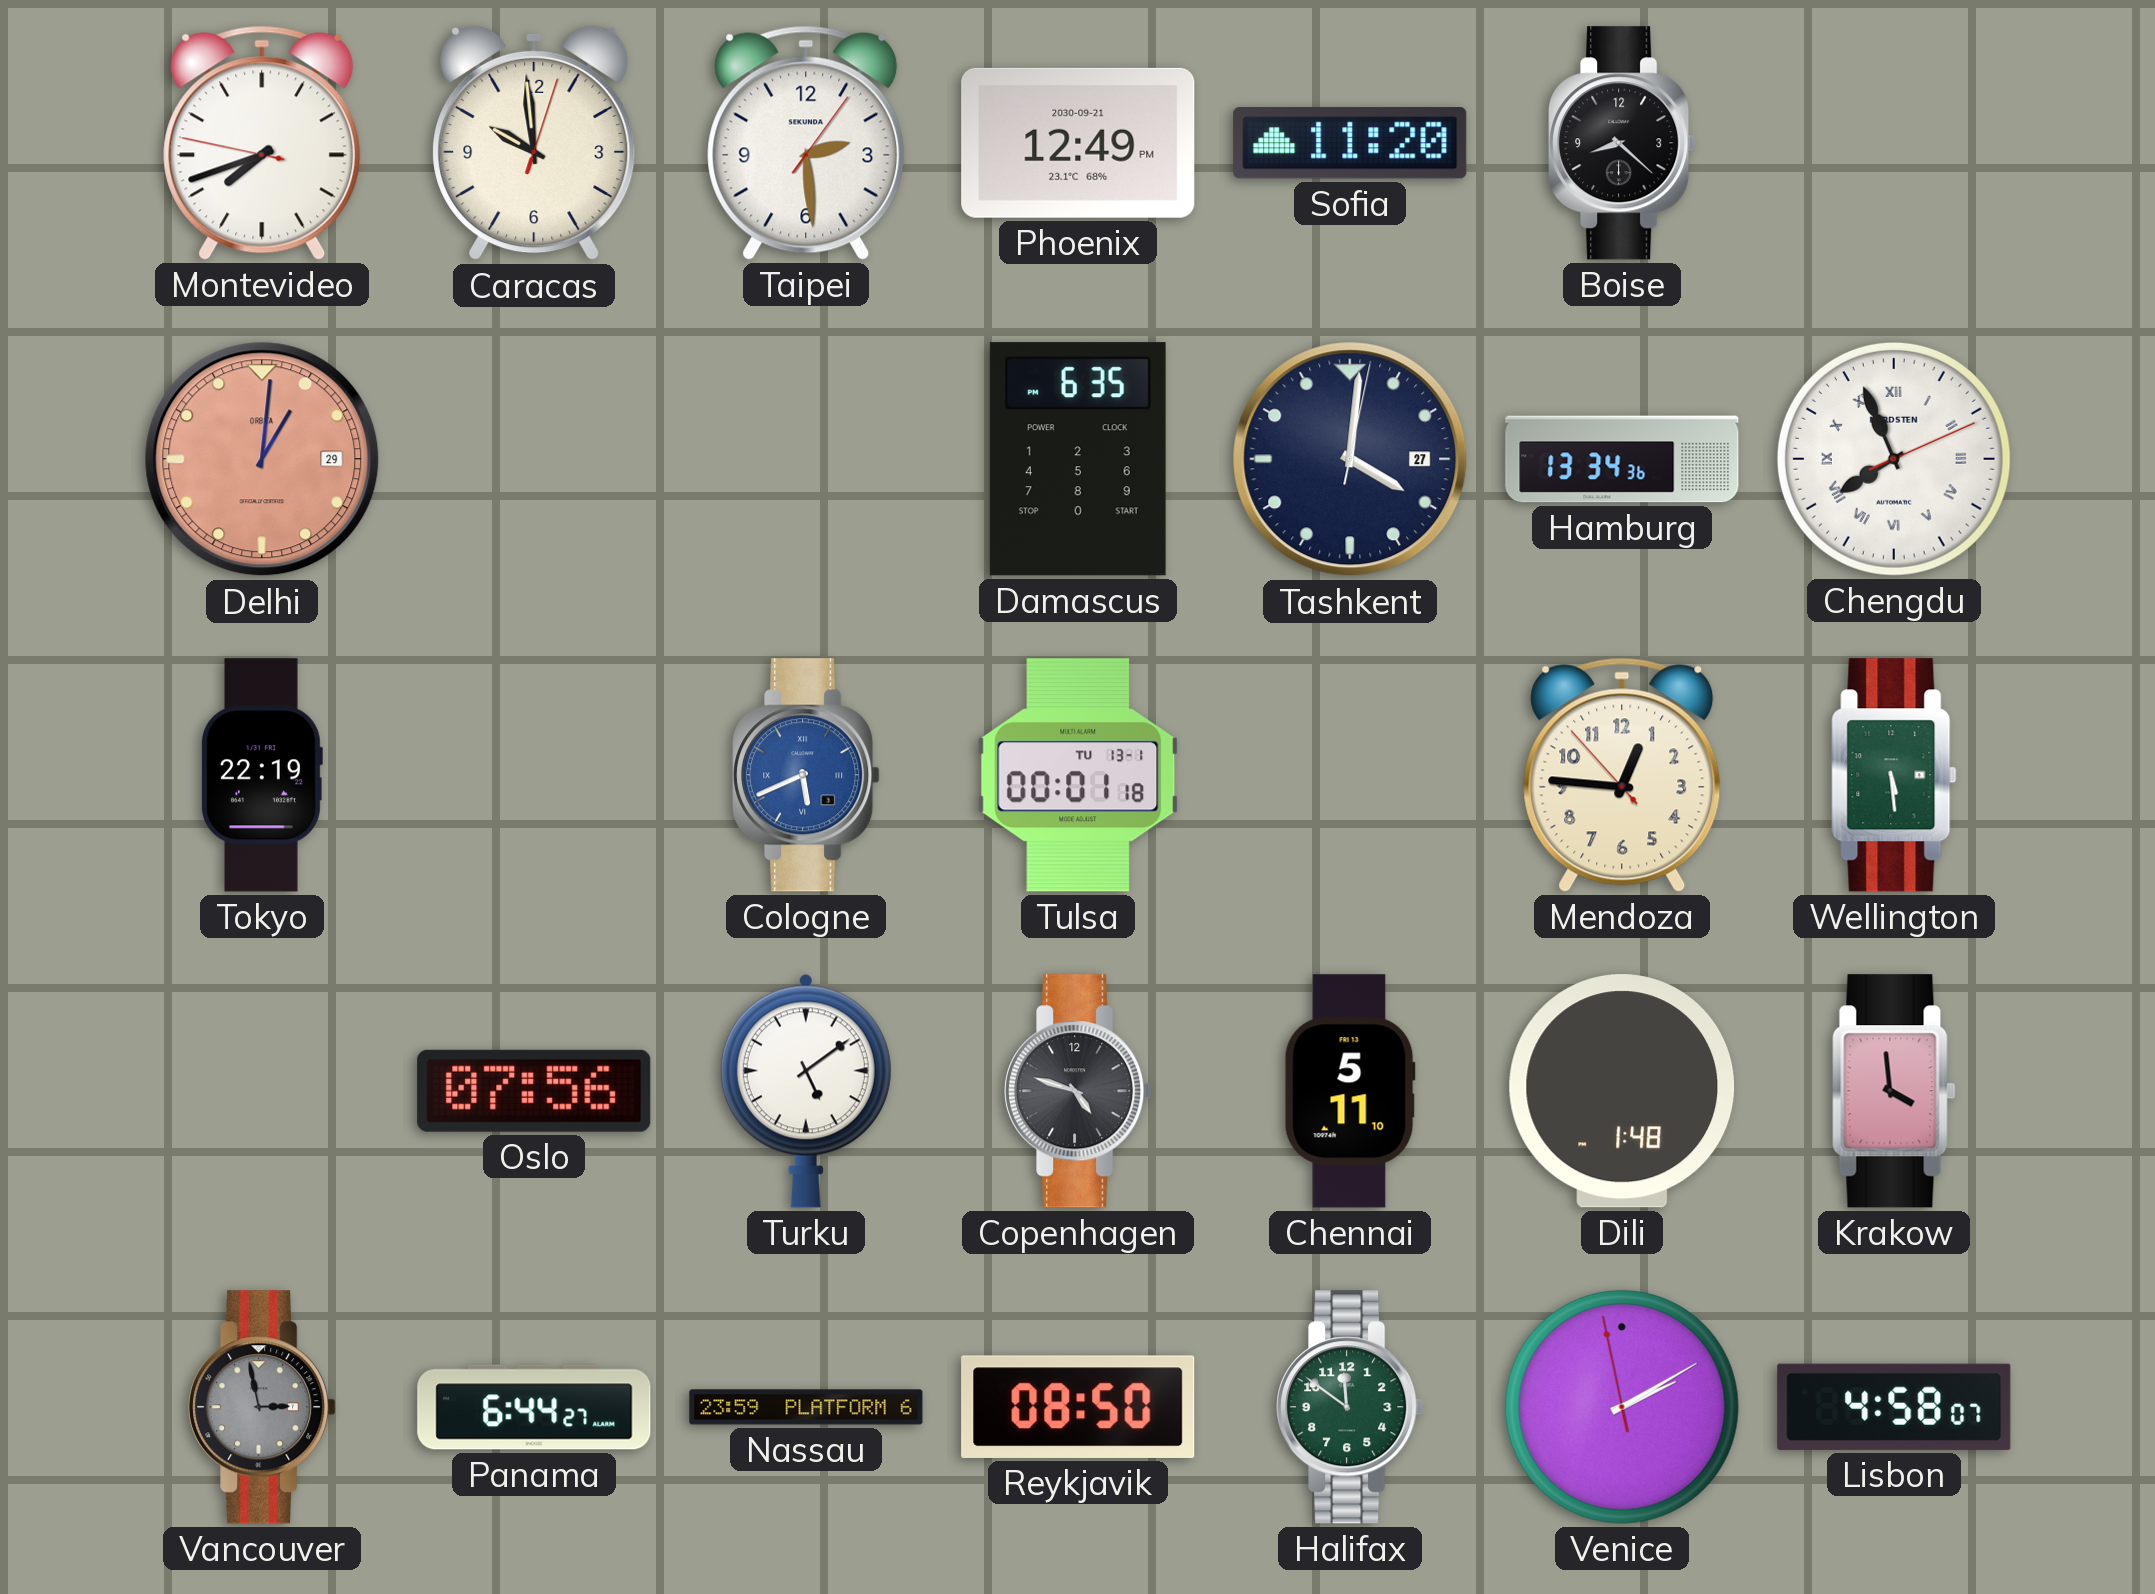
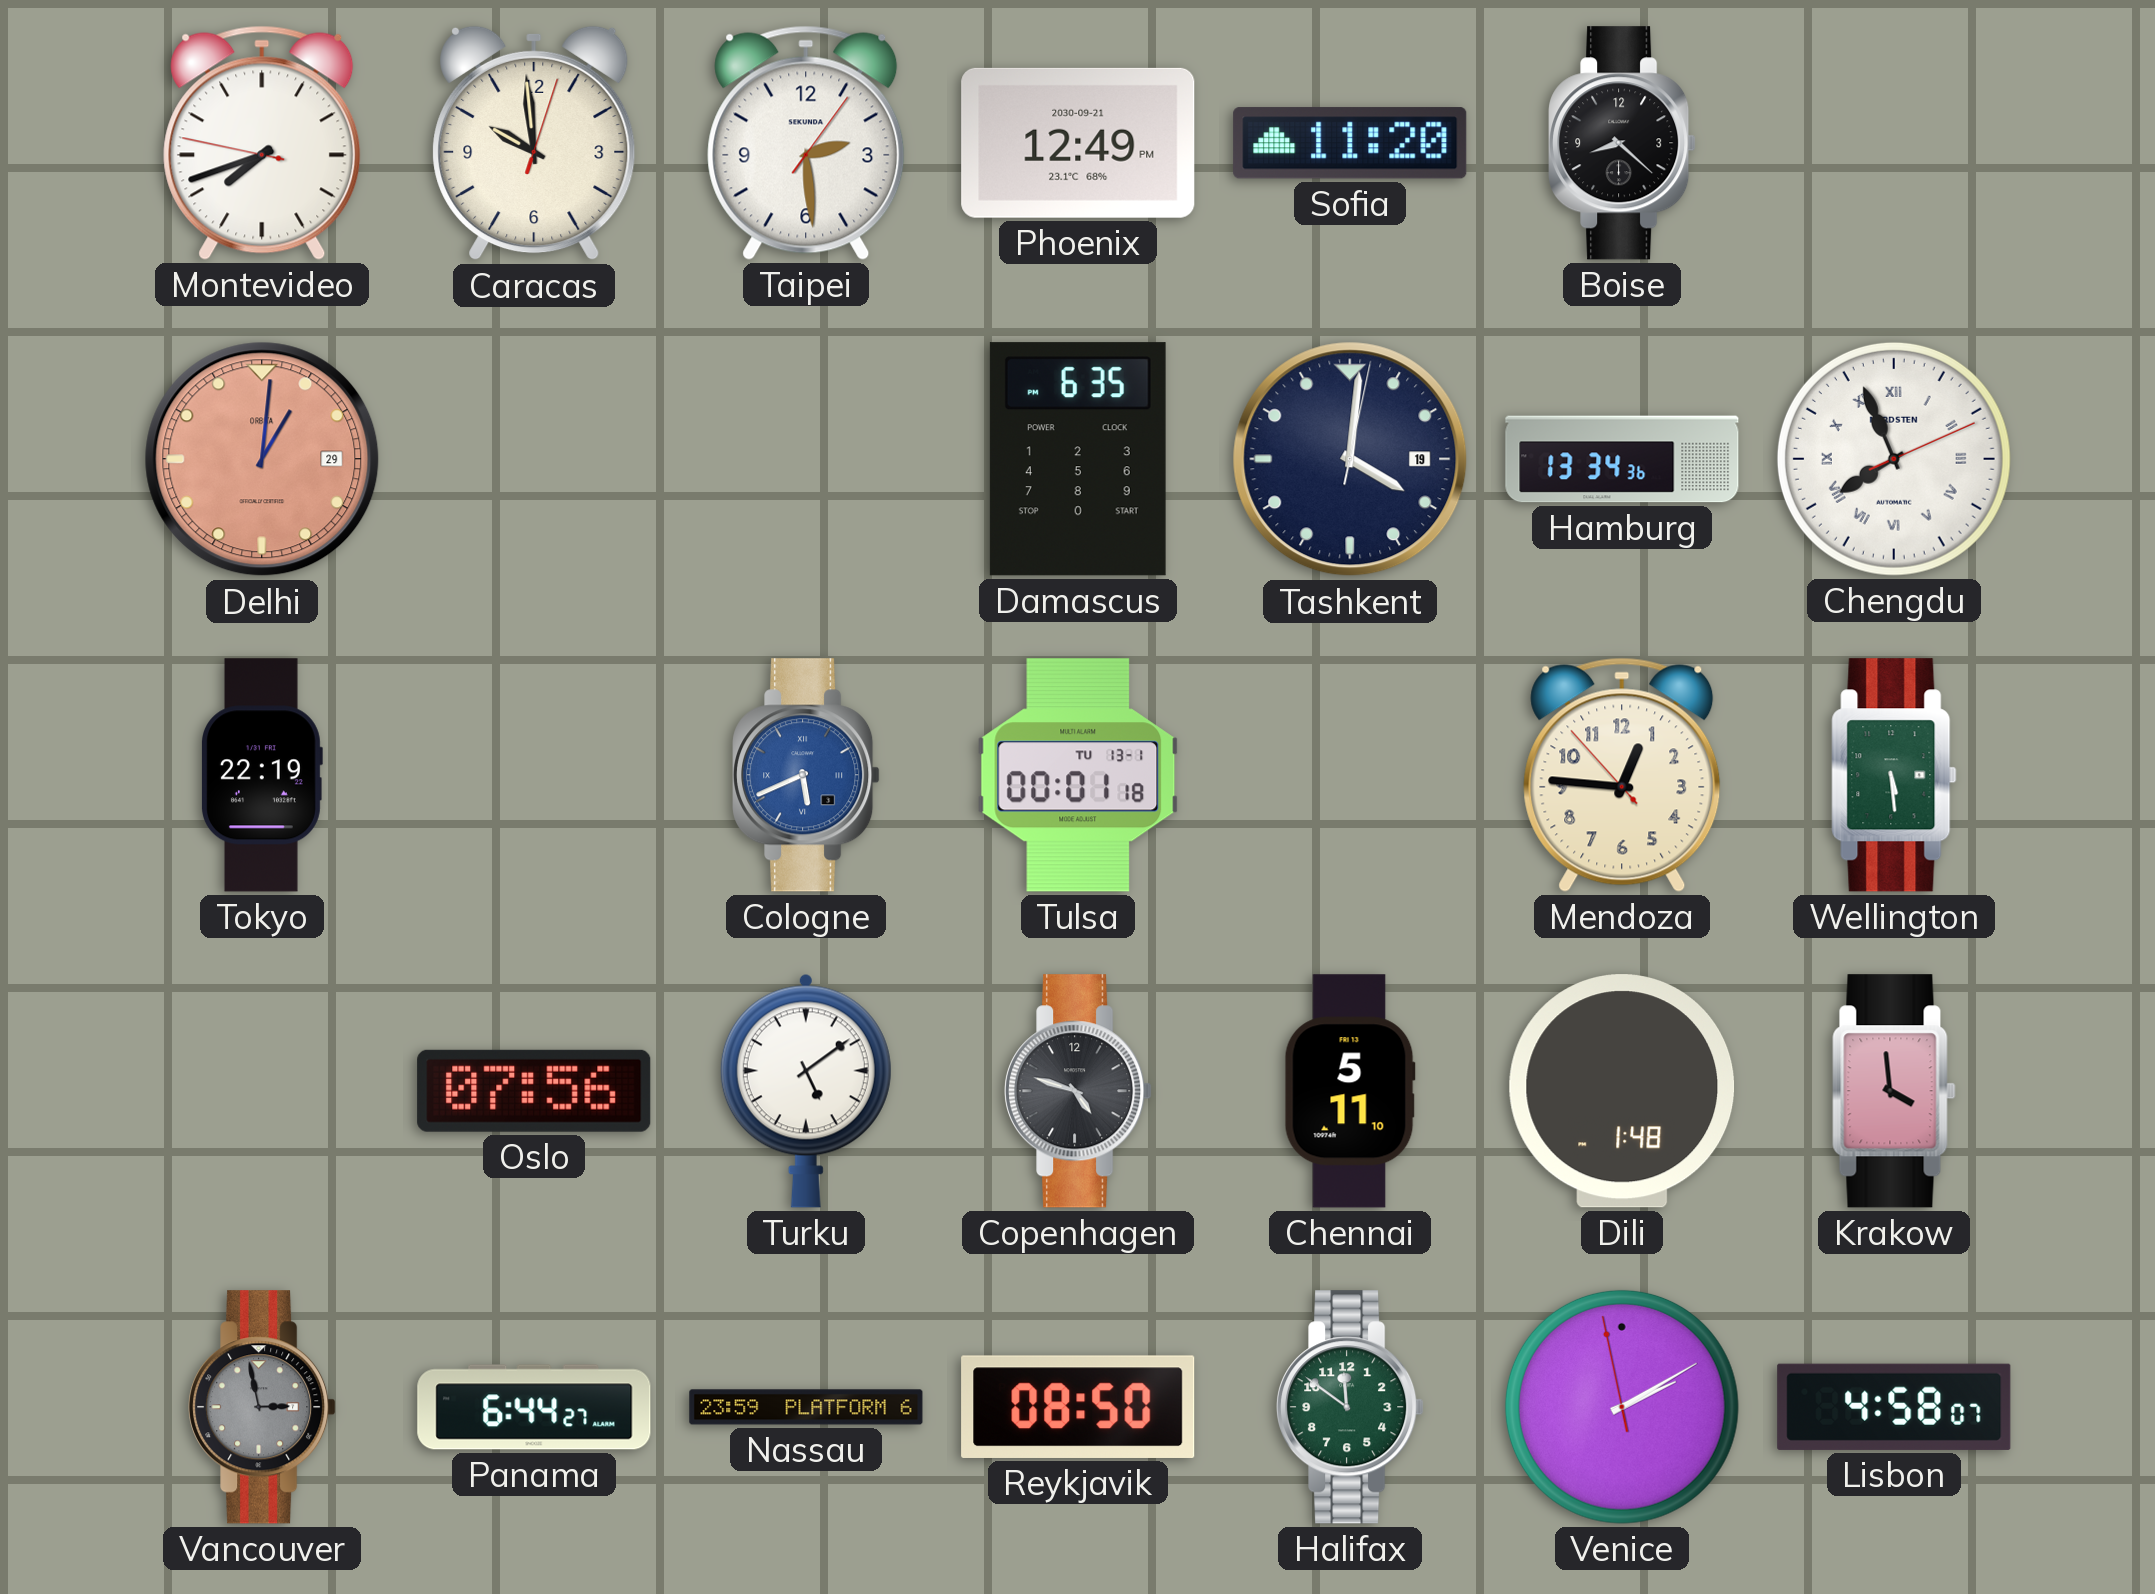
Tashkent date: 27 -> 19 (1350, 459)
